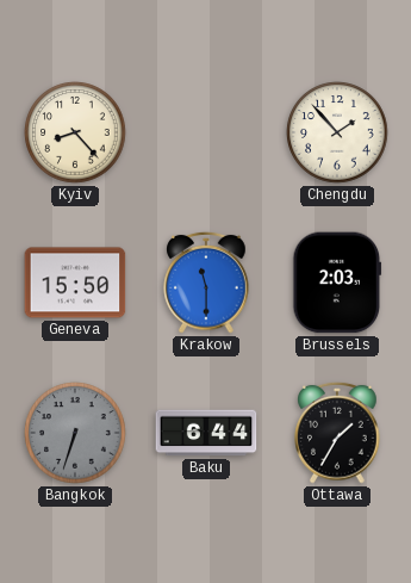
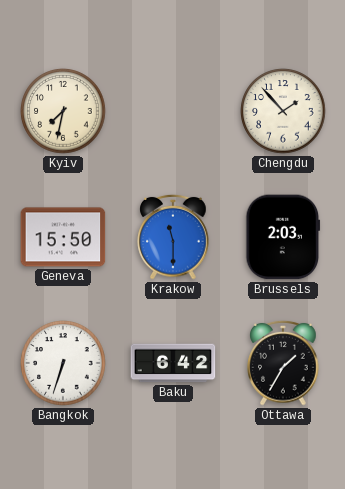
Kyiv: 8:23 -> 7:32 (63, 111)
Bangkok dial: grey -> white (63, 363)
Baku: 6:44 -> 6:42 (173, 363)
